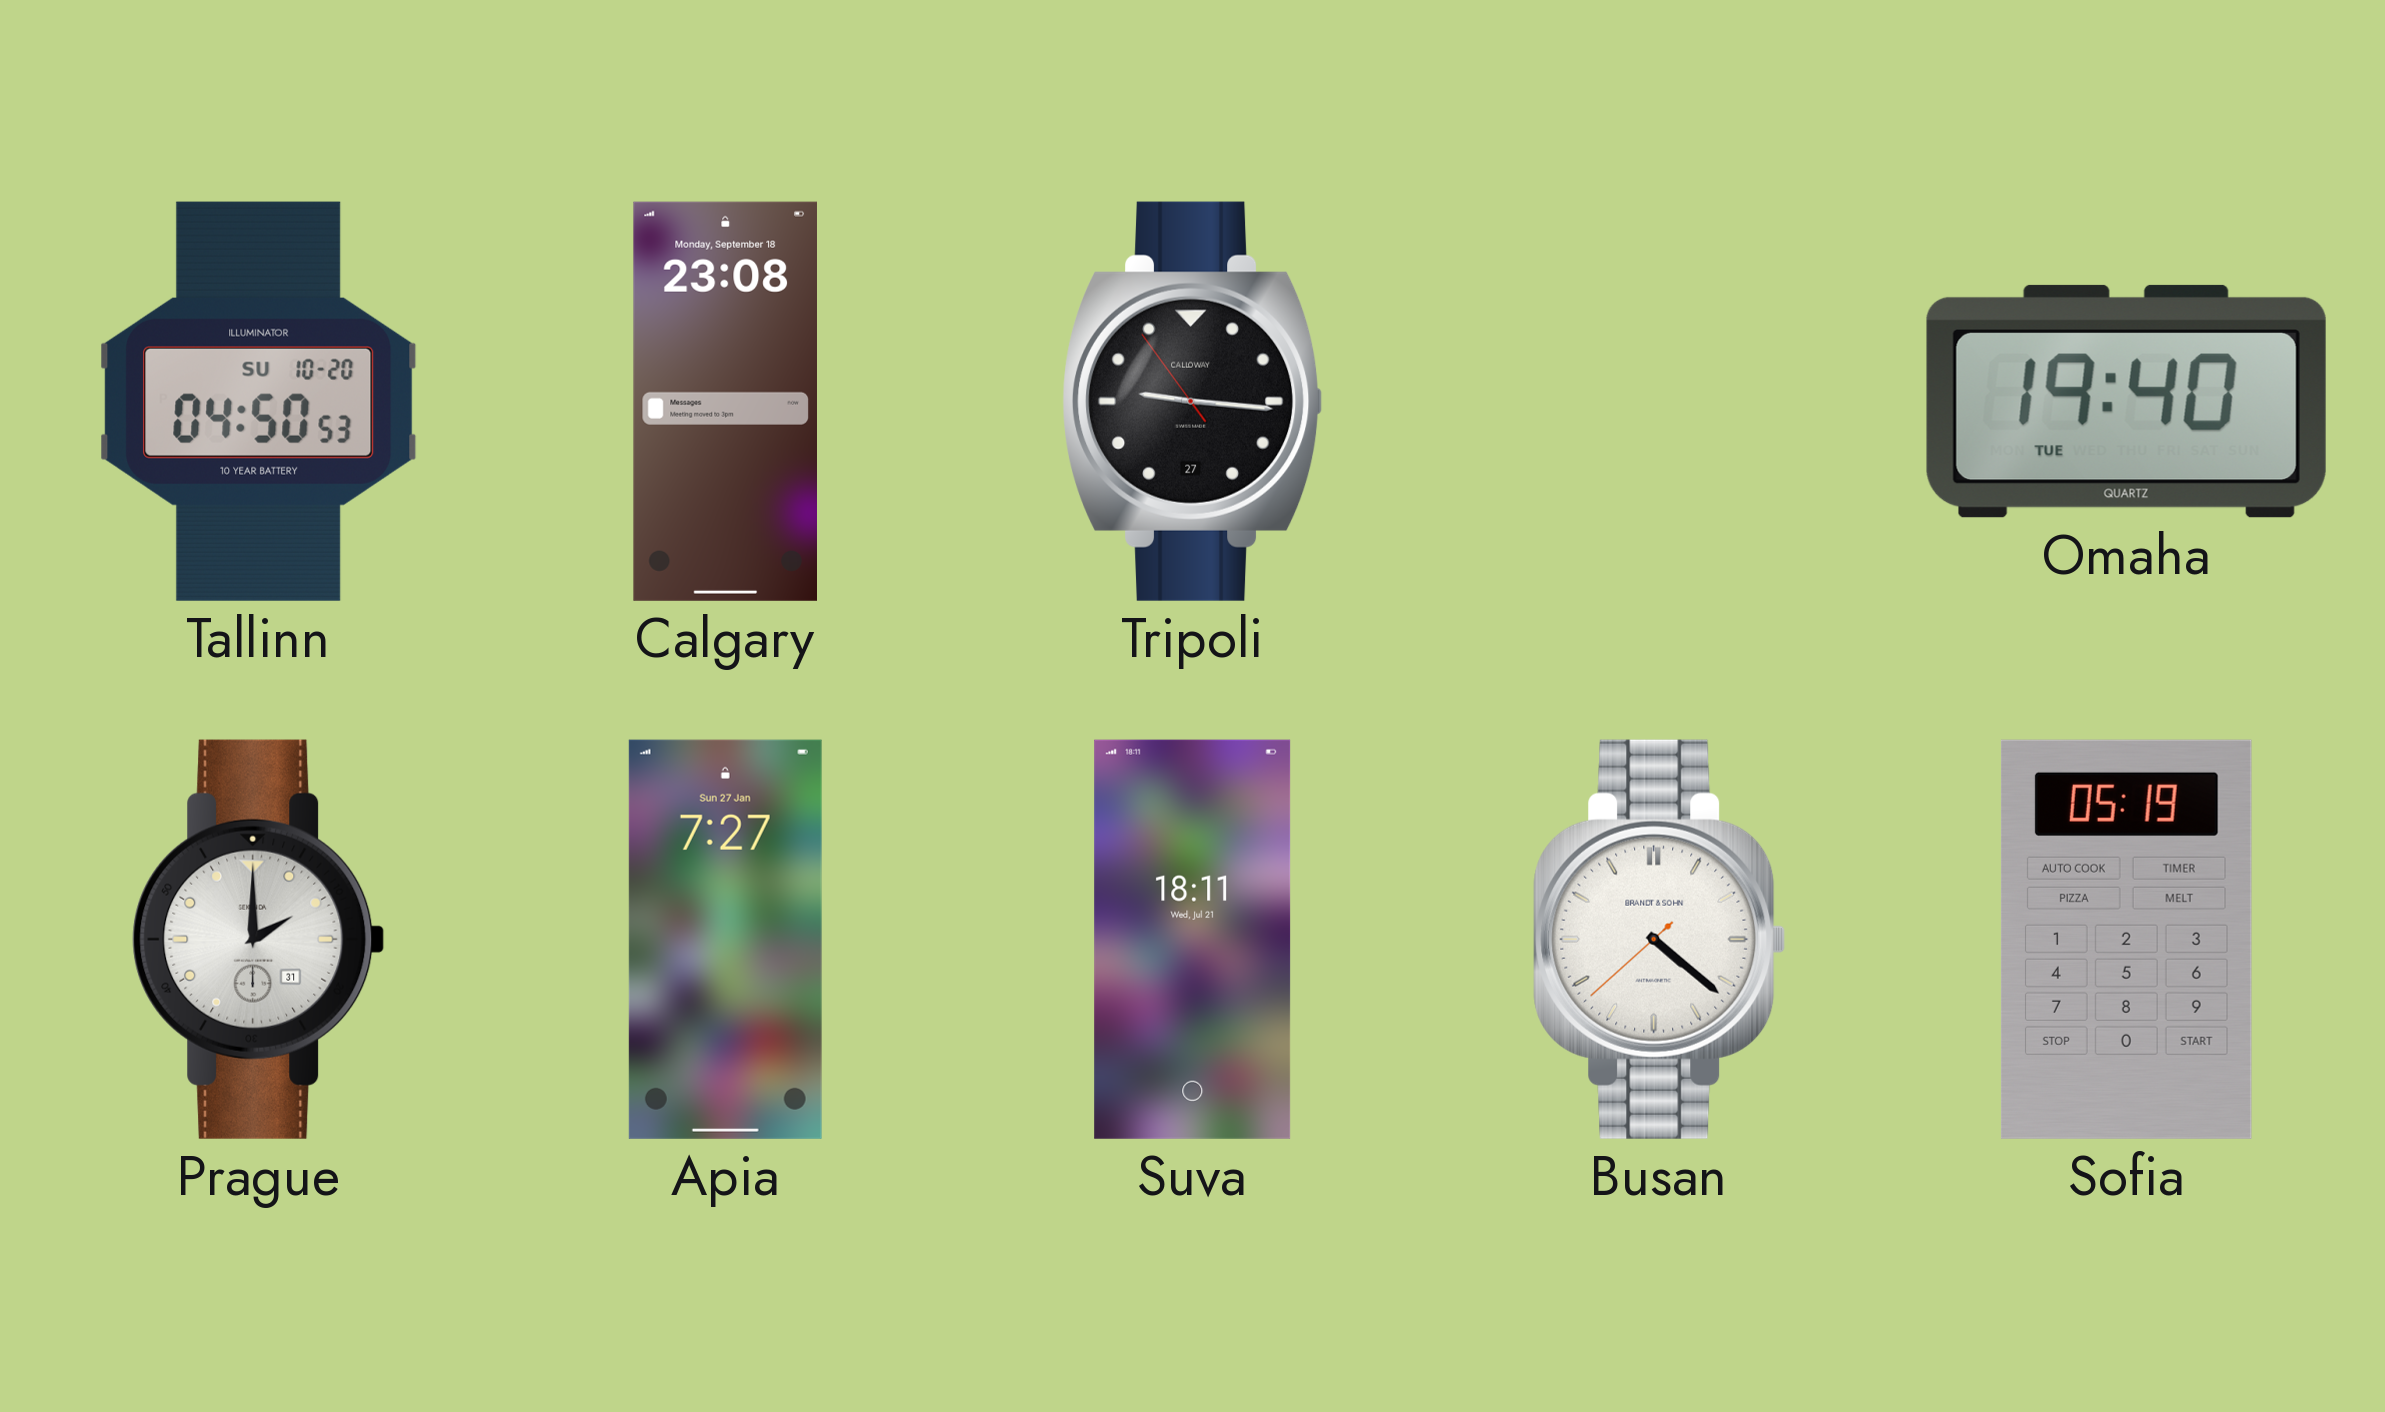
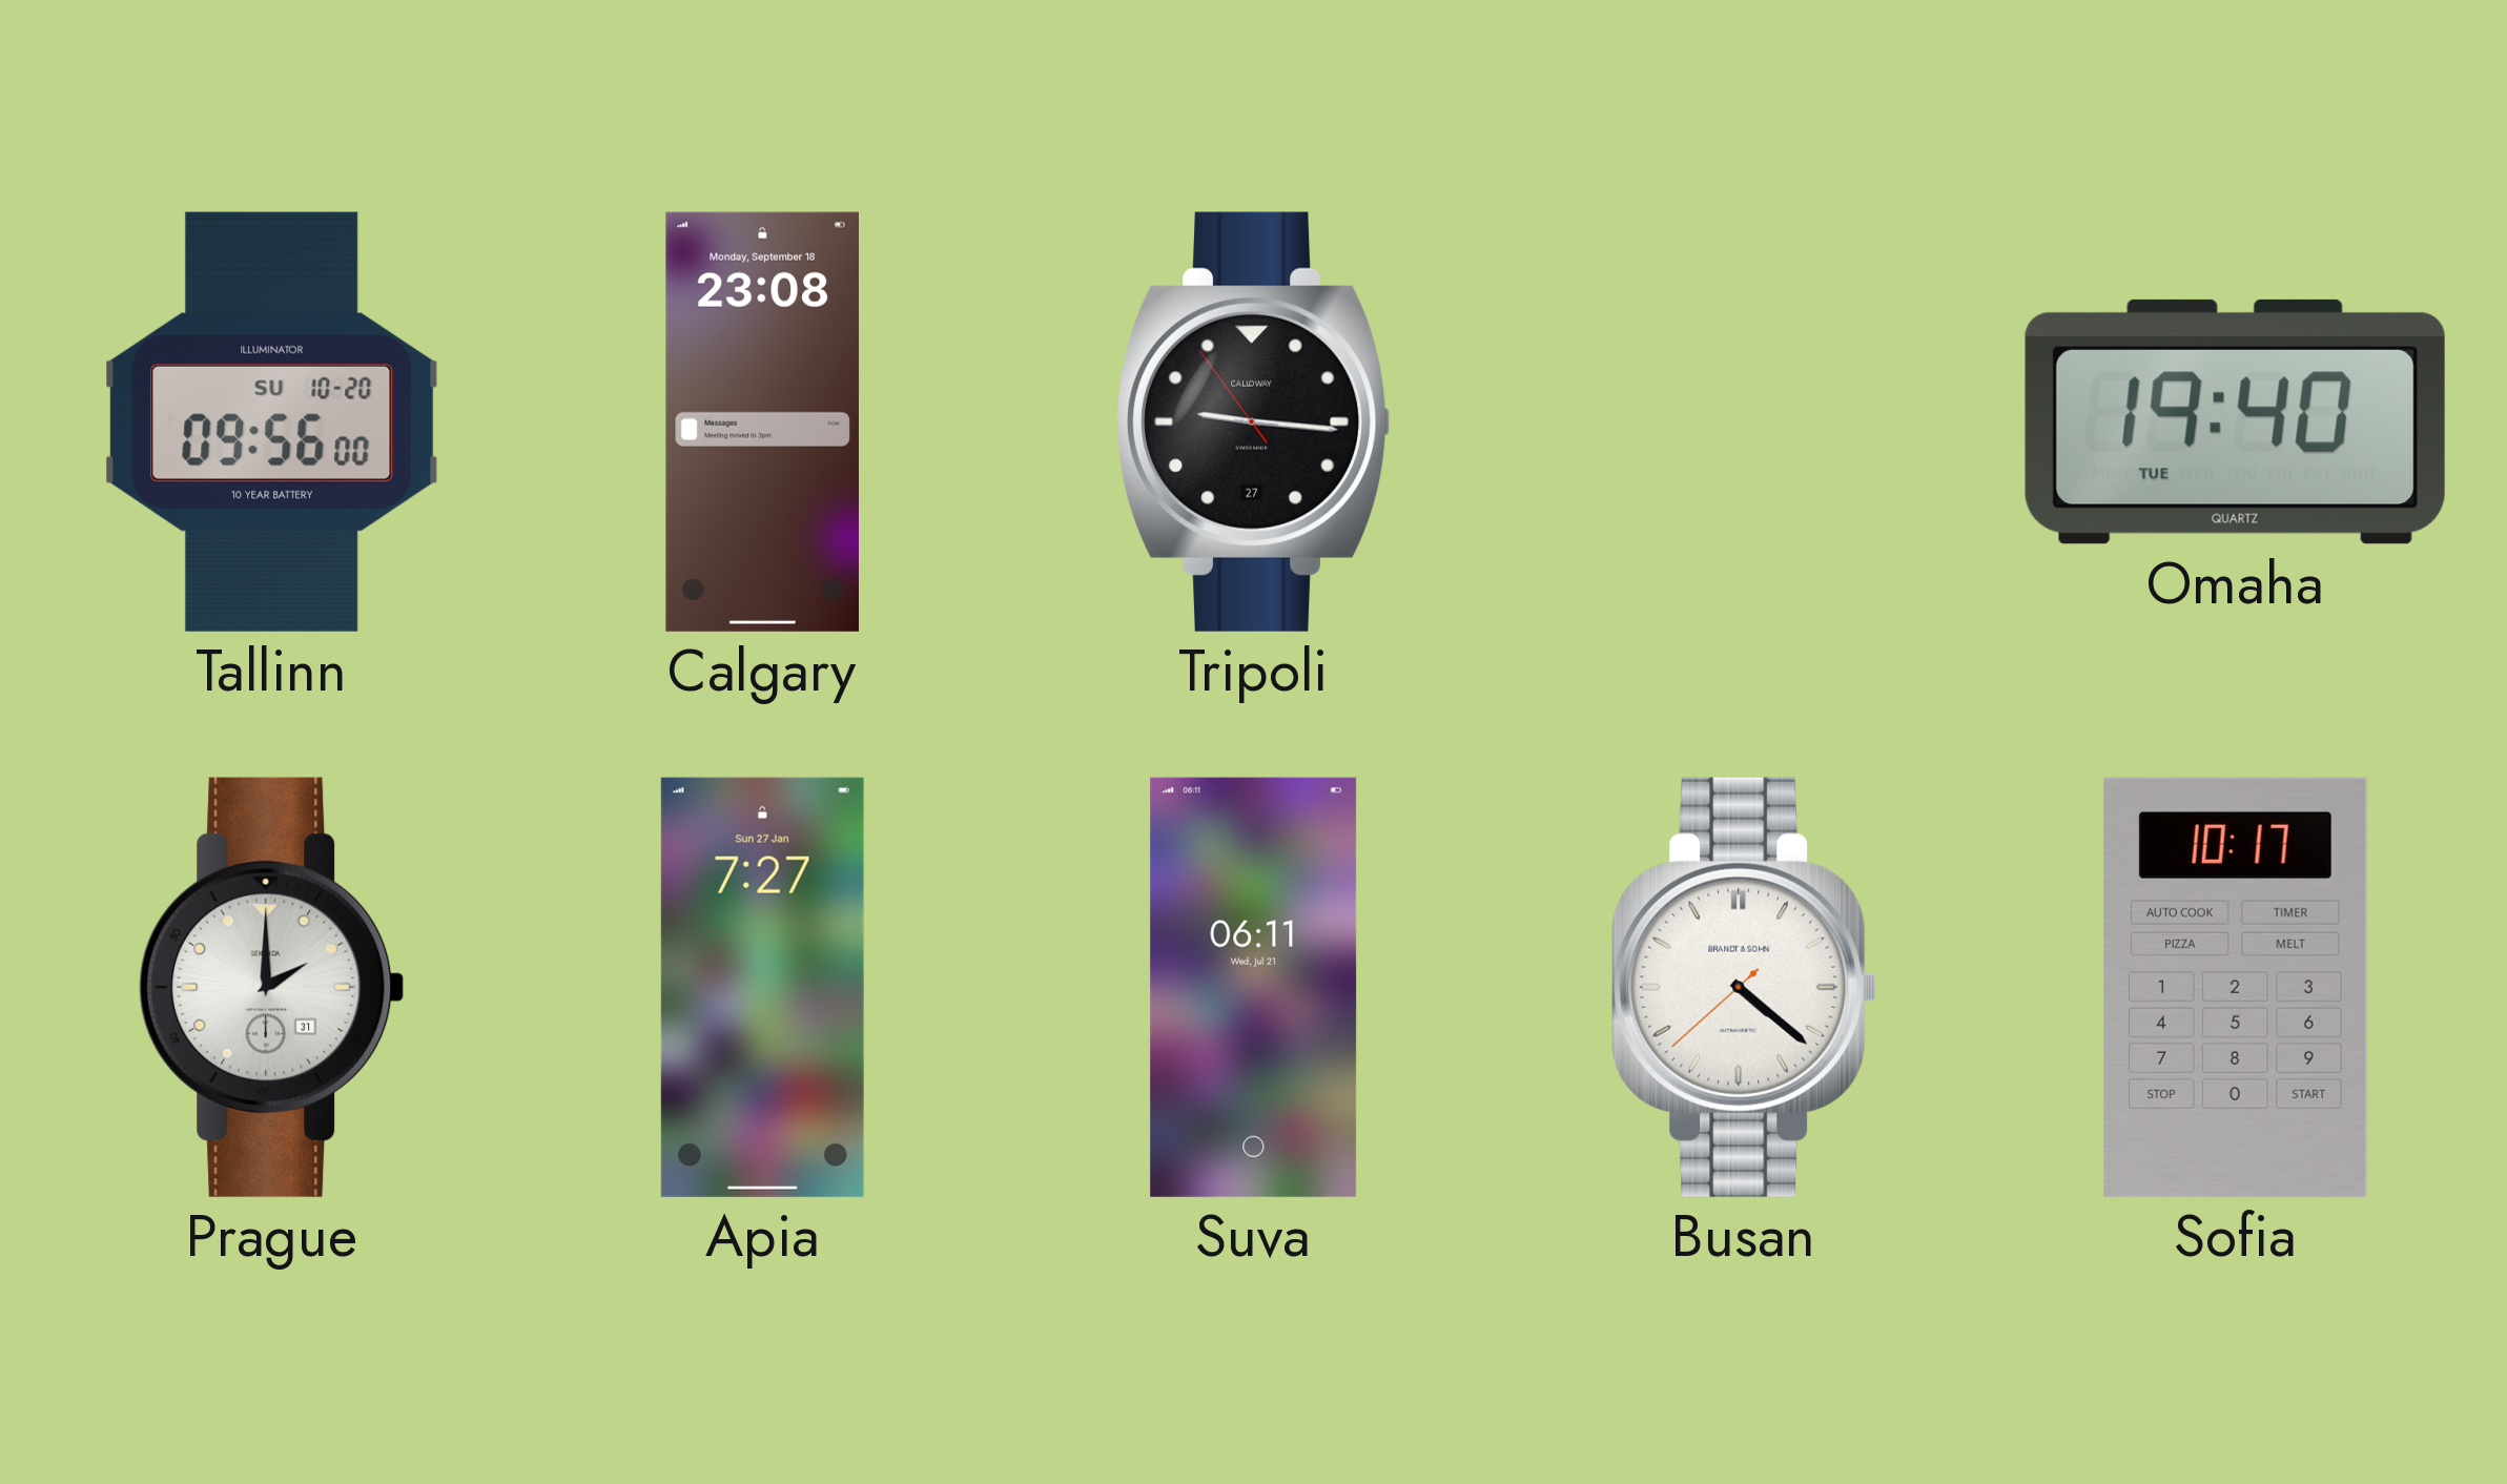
Tallinn: 04:50 -> 09:56 (272, 421)
Suva: 18:11 -> 06:11 (1254, 987)
Sofia: 05:19 -> 10:17 (2235, 987)
